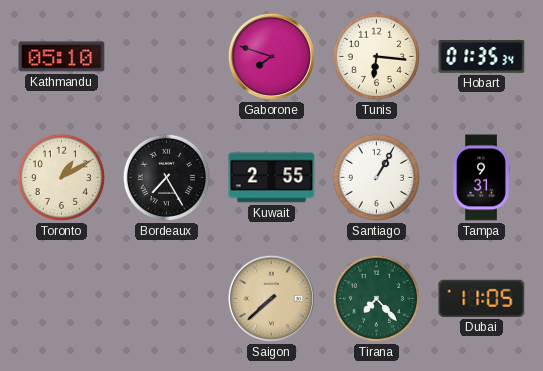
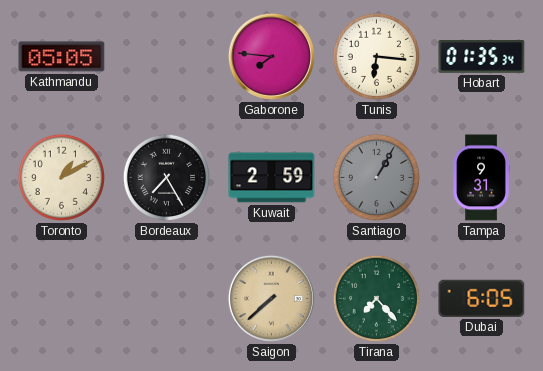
Kathmandu: 05:10 -> 05:05 (62, 57)
Gaborone: 7:48 -> 7:46 (271, 56)
Kuwait: 2:55 -> 2:59 (272, 178)
Santiago dial: white -> grey (376, 177)
Dubai: 11:05 -> 6:05 (482, 298)
